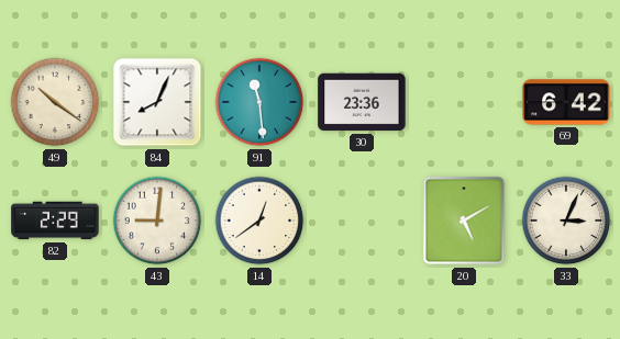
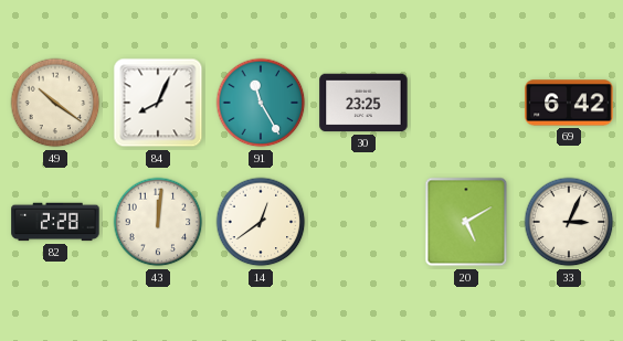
91: 11:29 -> 11:25 (261, 103)
30: 23:36 -> 23:25 (363, 103)
82: 2:29 -> 2:28 (55, 222)
43: 9:01 -> 12:01 (158, 222)
